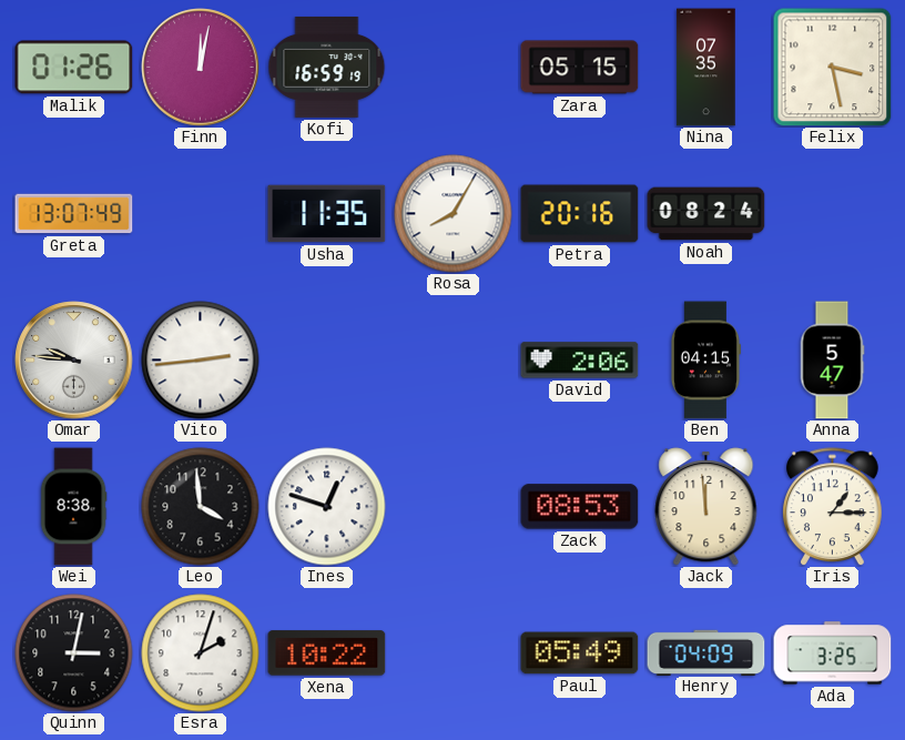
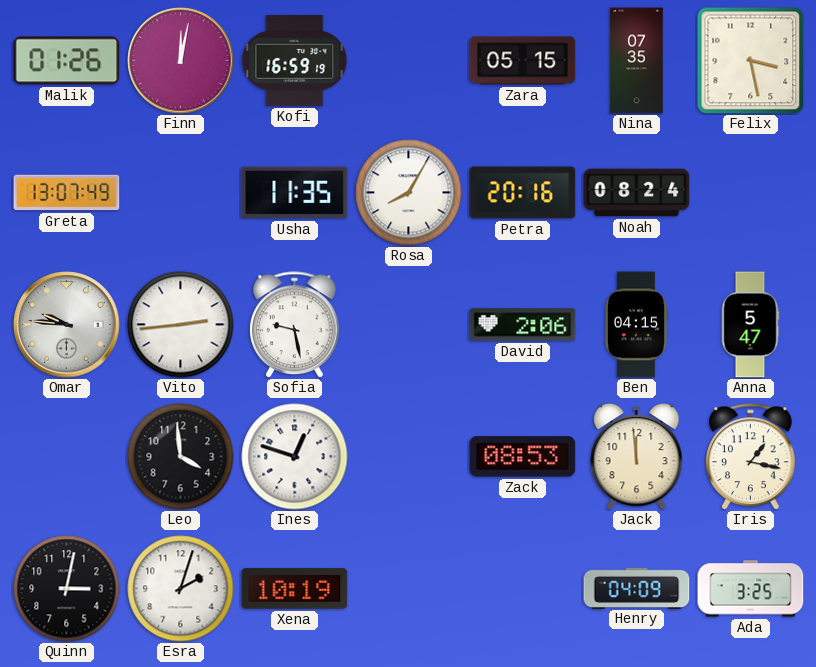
Sofia: none -> 9:28 (295, 325)
Wei: 8:38 -> none (73, 507)
Iris: 1:15 -> 1:17 (751, 457)
Xena: 10:22 -> 10:19 (295, 589)
Paul: 05:49 -> none (580, 653)
